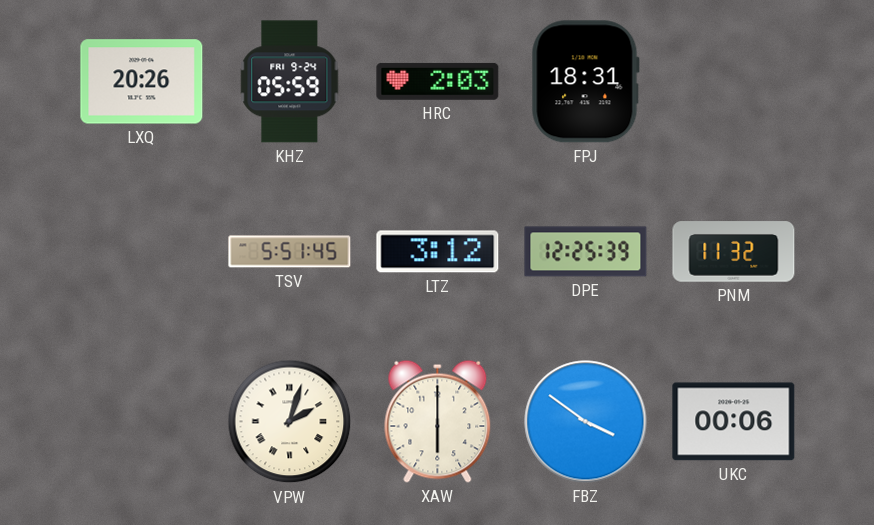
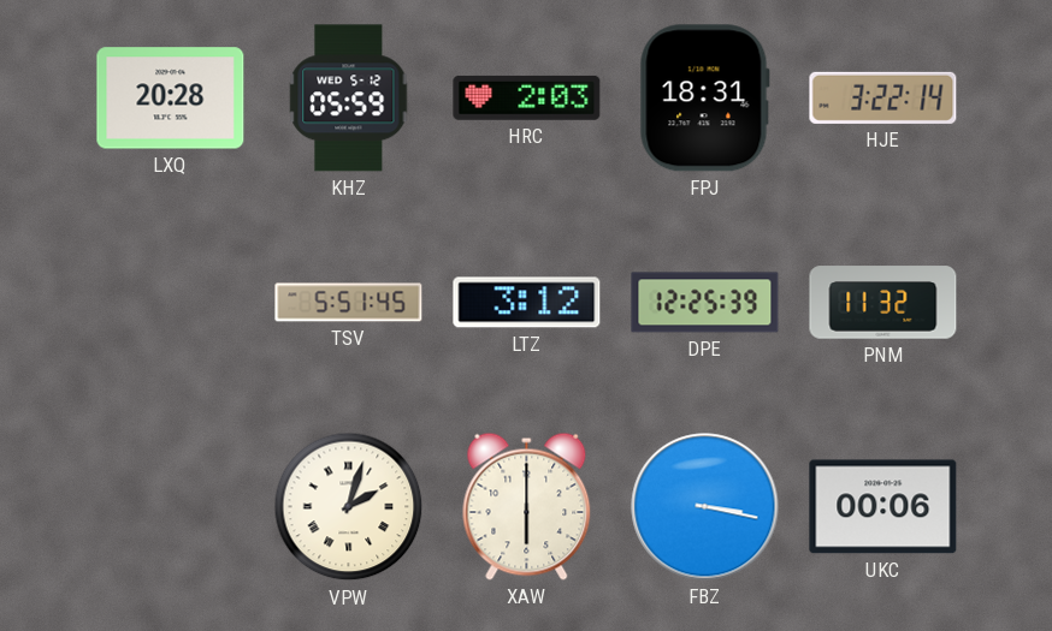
LXQ: 20:26 -> 20:28 (171, 99)
KHZ date: FRI 9-24 -> WED 5-12 (349, 99)
HJE: none -> 3:22 (883, 97)
FBZ: 3:51 -> 3:17 (705, 507)
